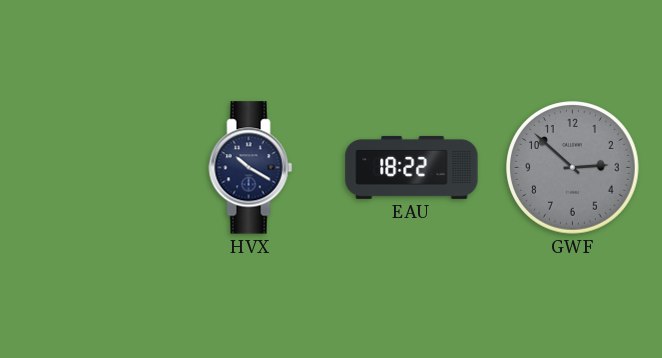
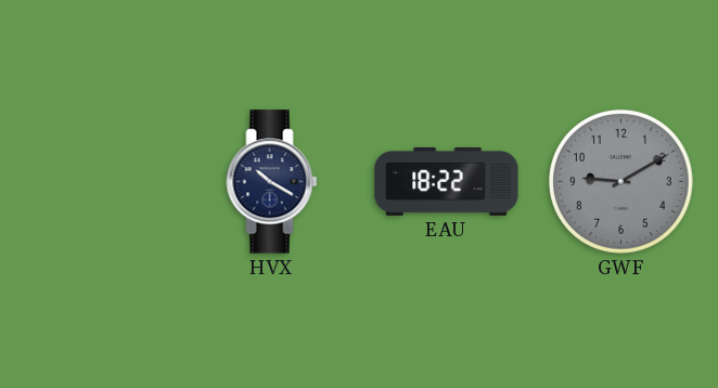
GWF: 2:52 -> 9:10 (621, 182)
